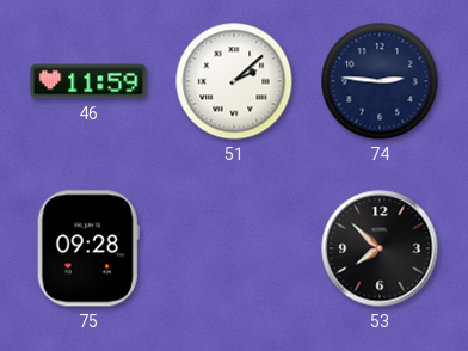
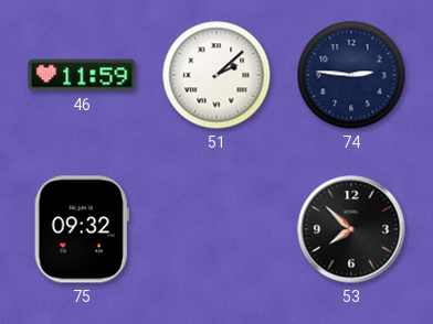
75: 09:28 -> 09:32 (82, 229)
